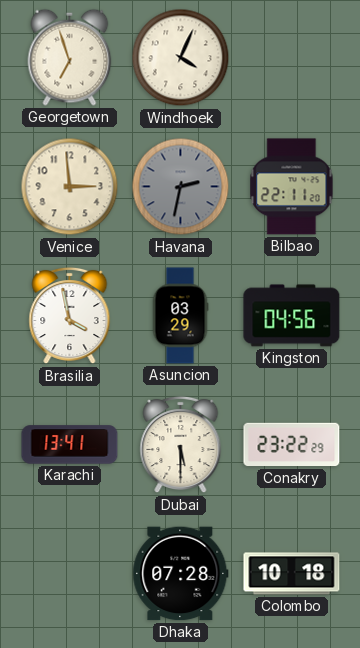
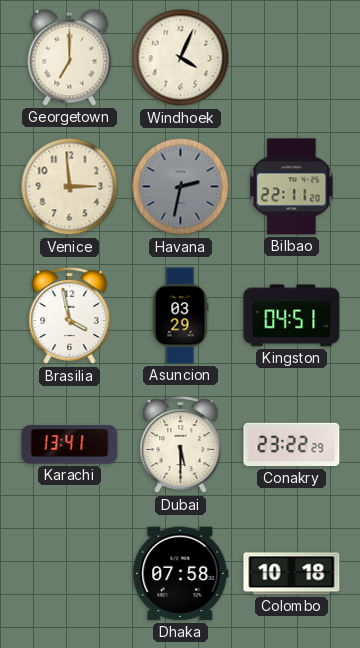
Georgetown: 6:57 -> 7:00 (70, 57)
Kingston: 04:56 -> 04:51 (292, 316)
Dhaka: 07:28 -> 07:58 (181, 574)
